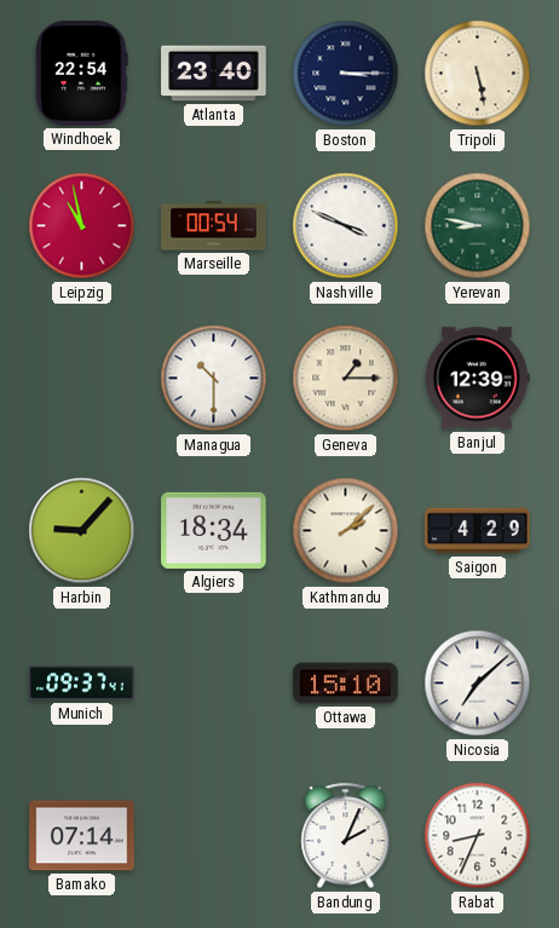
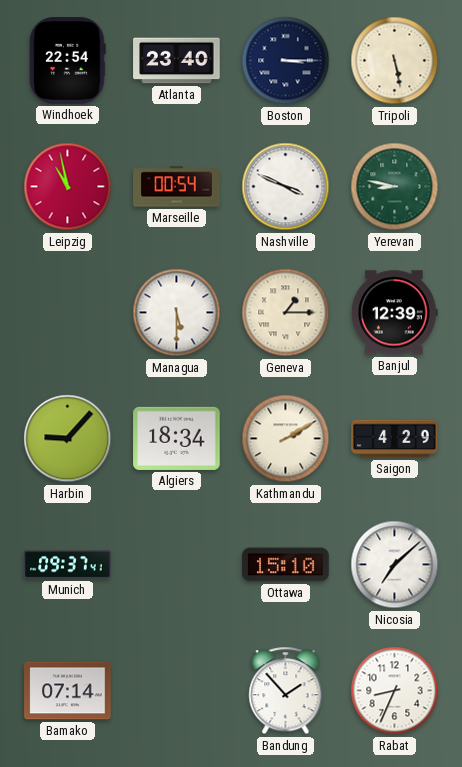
Managua: 10:30 -> 5:30 (177, 313)
Kathmandu: 2:08 -> 2:10 (286, 439)
Bandung: 2:04 -> 1:53 (286, 691)
